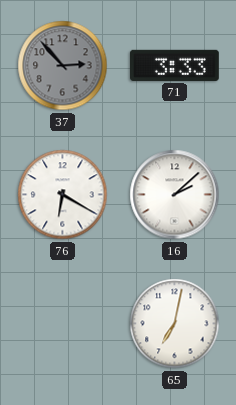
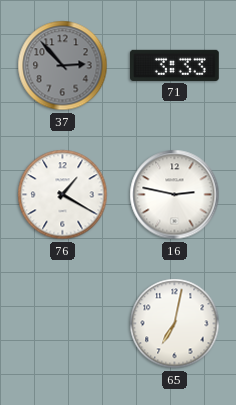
76: 6:20 -> 1:20 (63, 195)
16: 2:08 -> 2:47 (175, 195)
